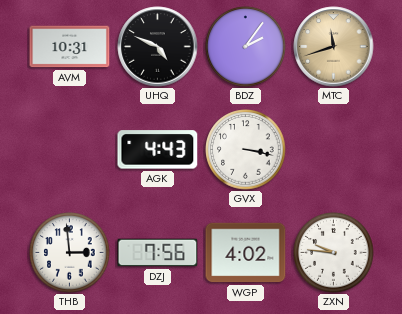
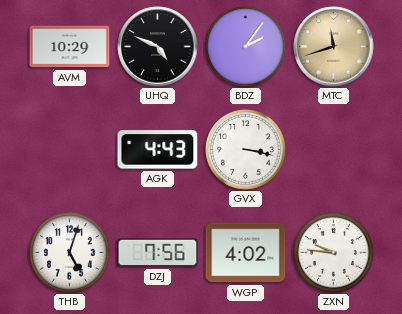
AVM: 10:31 -> 10:29 (70, 47)
THB: 2:59 -> 5:03 (70, 253)
